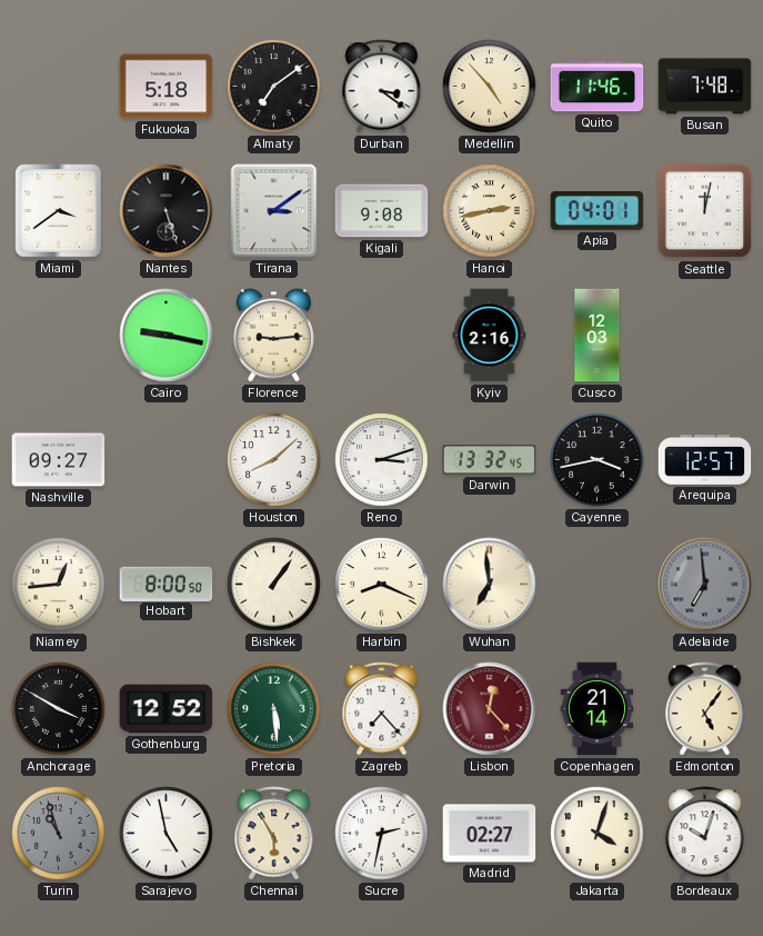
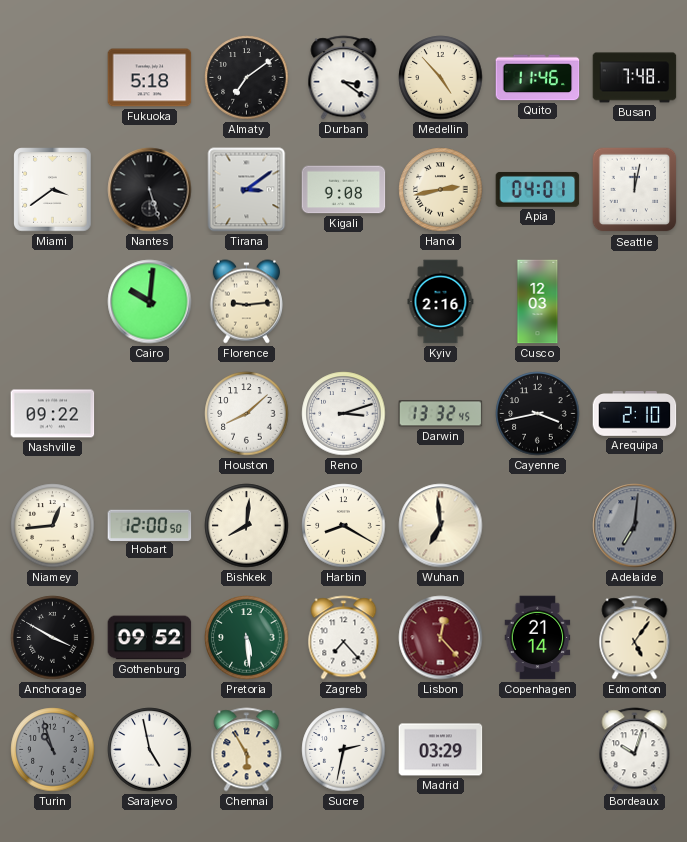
Cairo: 9:17 -> 10:01 (150, 302)
Nashville: 09:27 -> 09:22 (53, 414)
Arequipa: 12:57 -> 2:10 (635, 414)
Hobart: 8:00 -> 12:00 (150, 525)
Bishkek: 1:06 -> 8:01 (247, 526)
Harbin: 8:19 -> 8:20 (344, 526)
Adelaide: 6:59 -> 7:01 (635, 526)
Gothenburg: 12:52 -> 09:52 (150, 638)
Madrid: 02:27 -> 03:29 (441, 750)
Jakarta: 4:03 -> none (598, 834)
